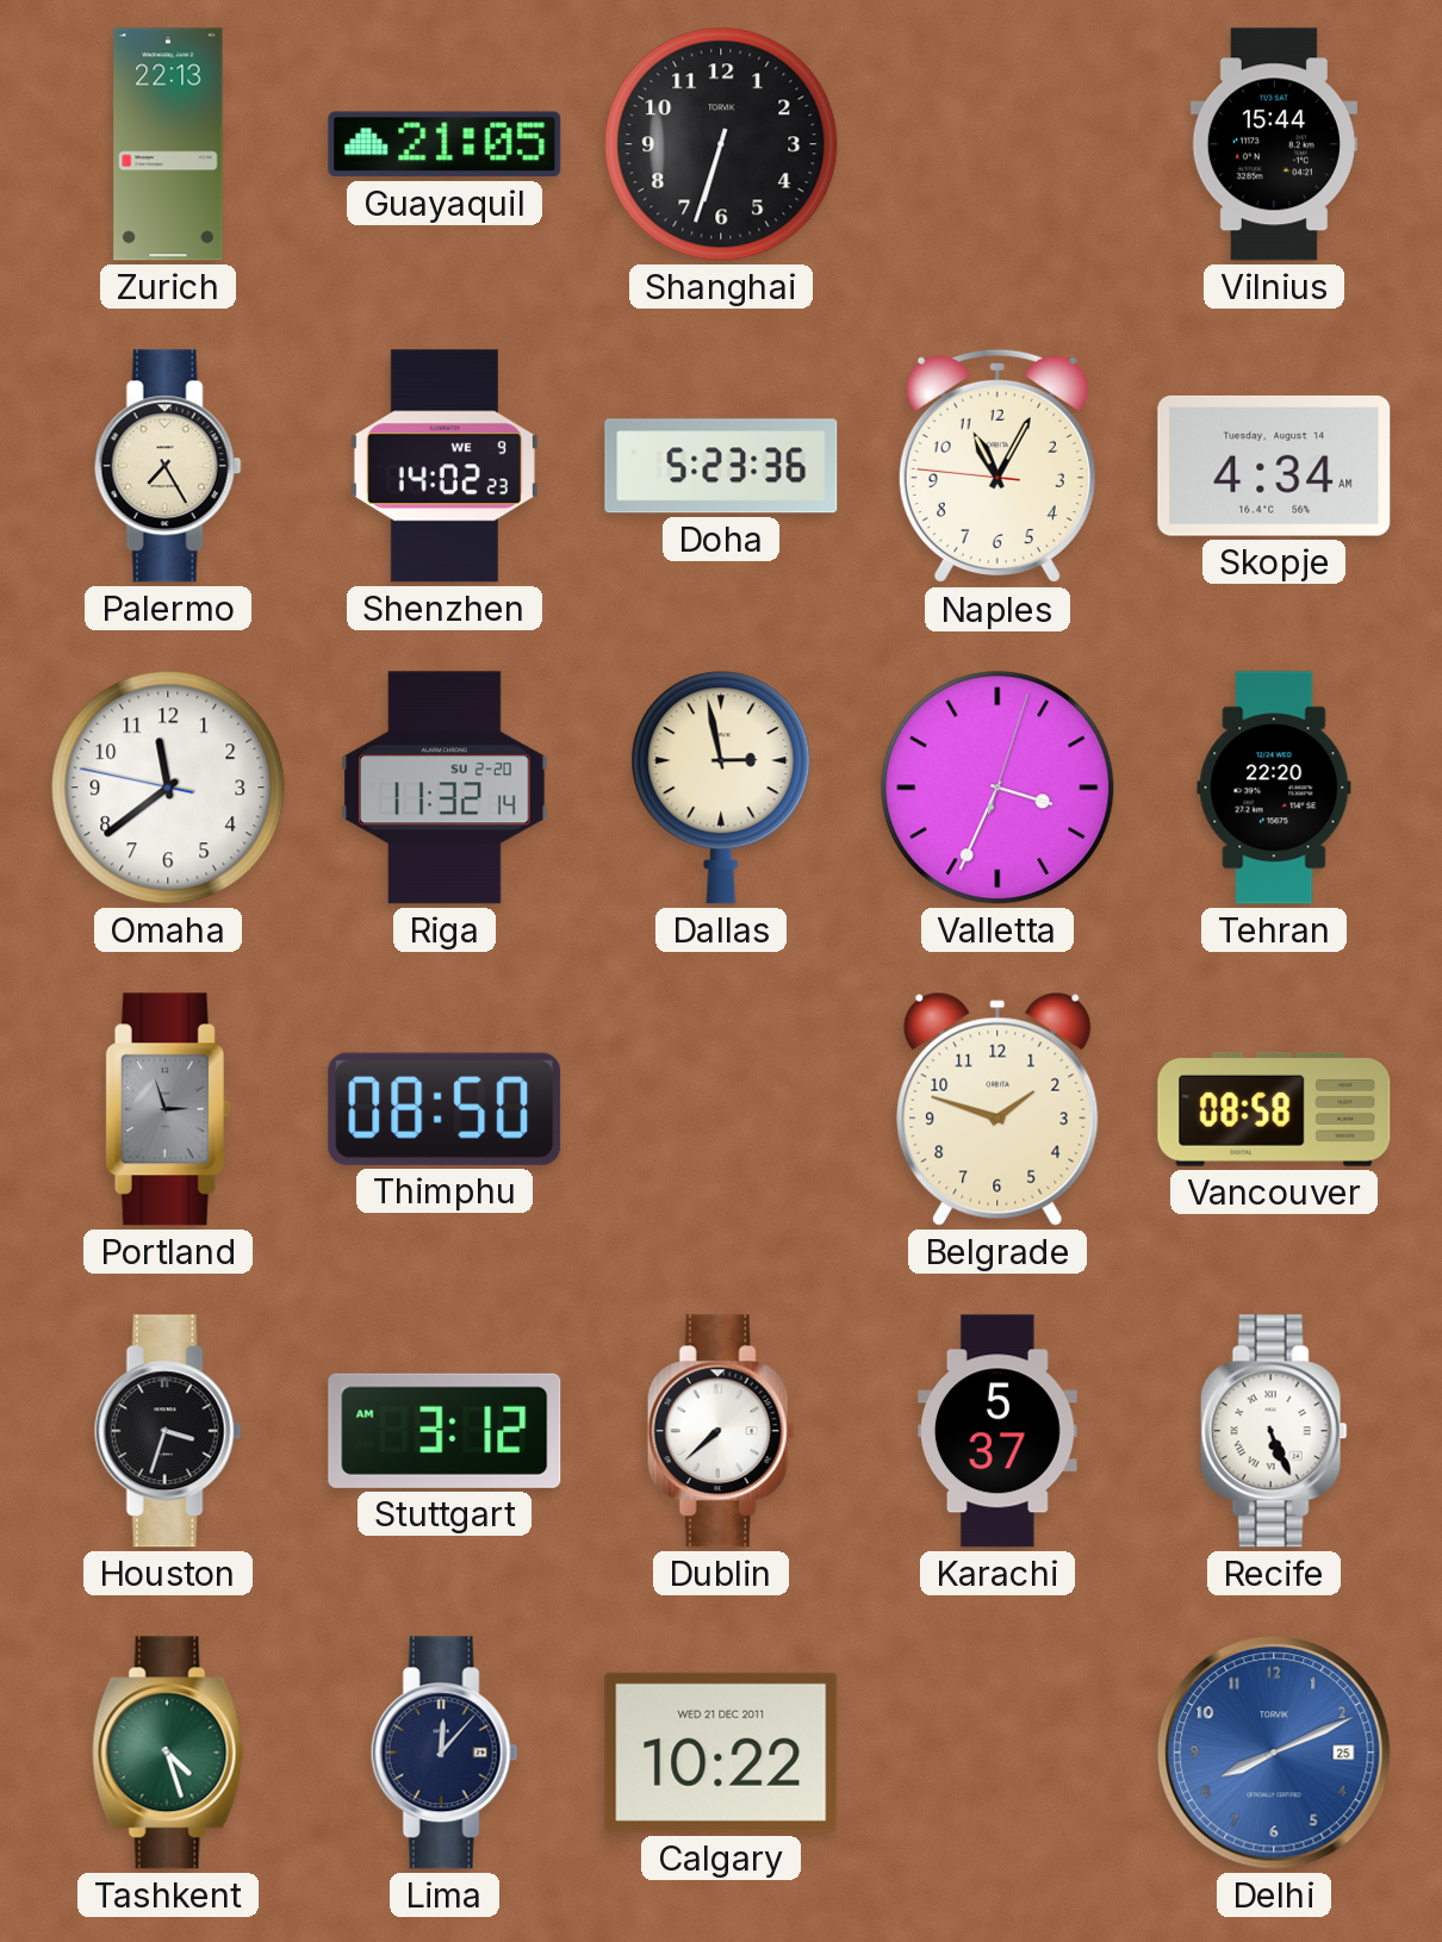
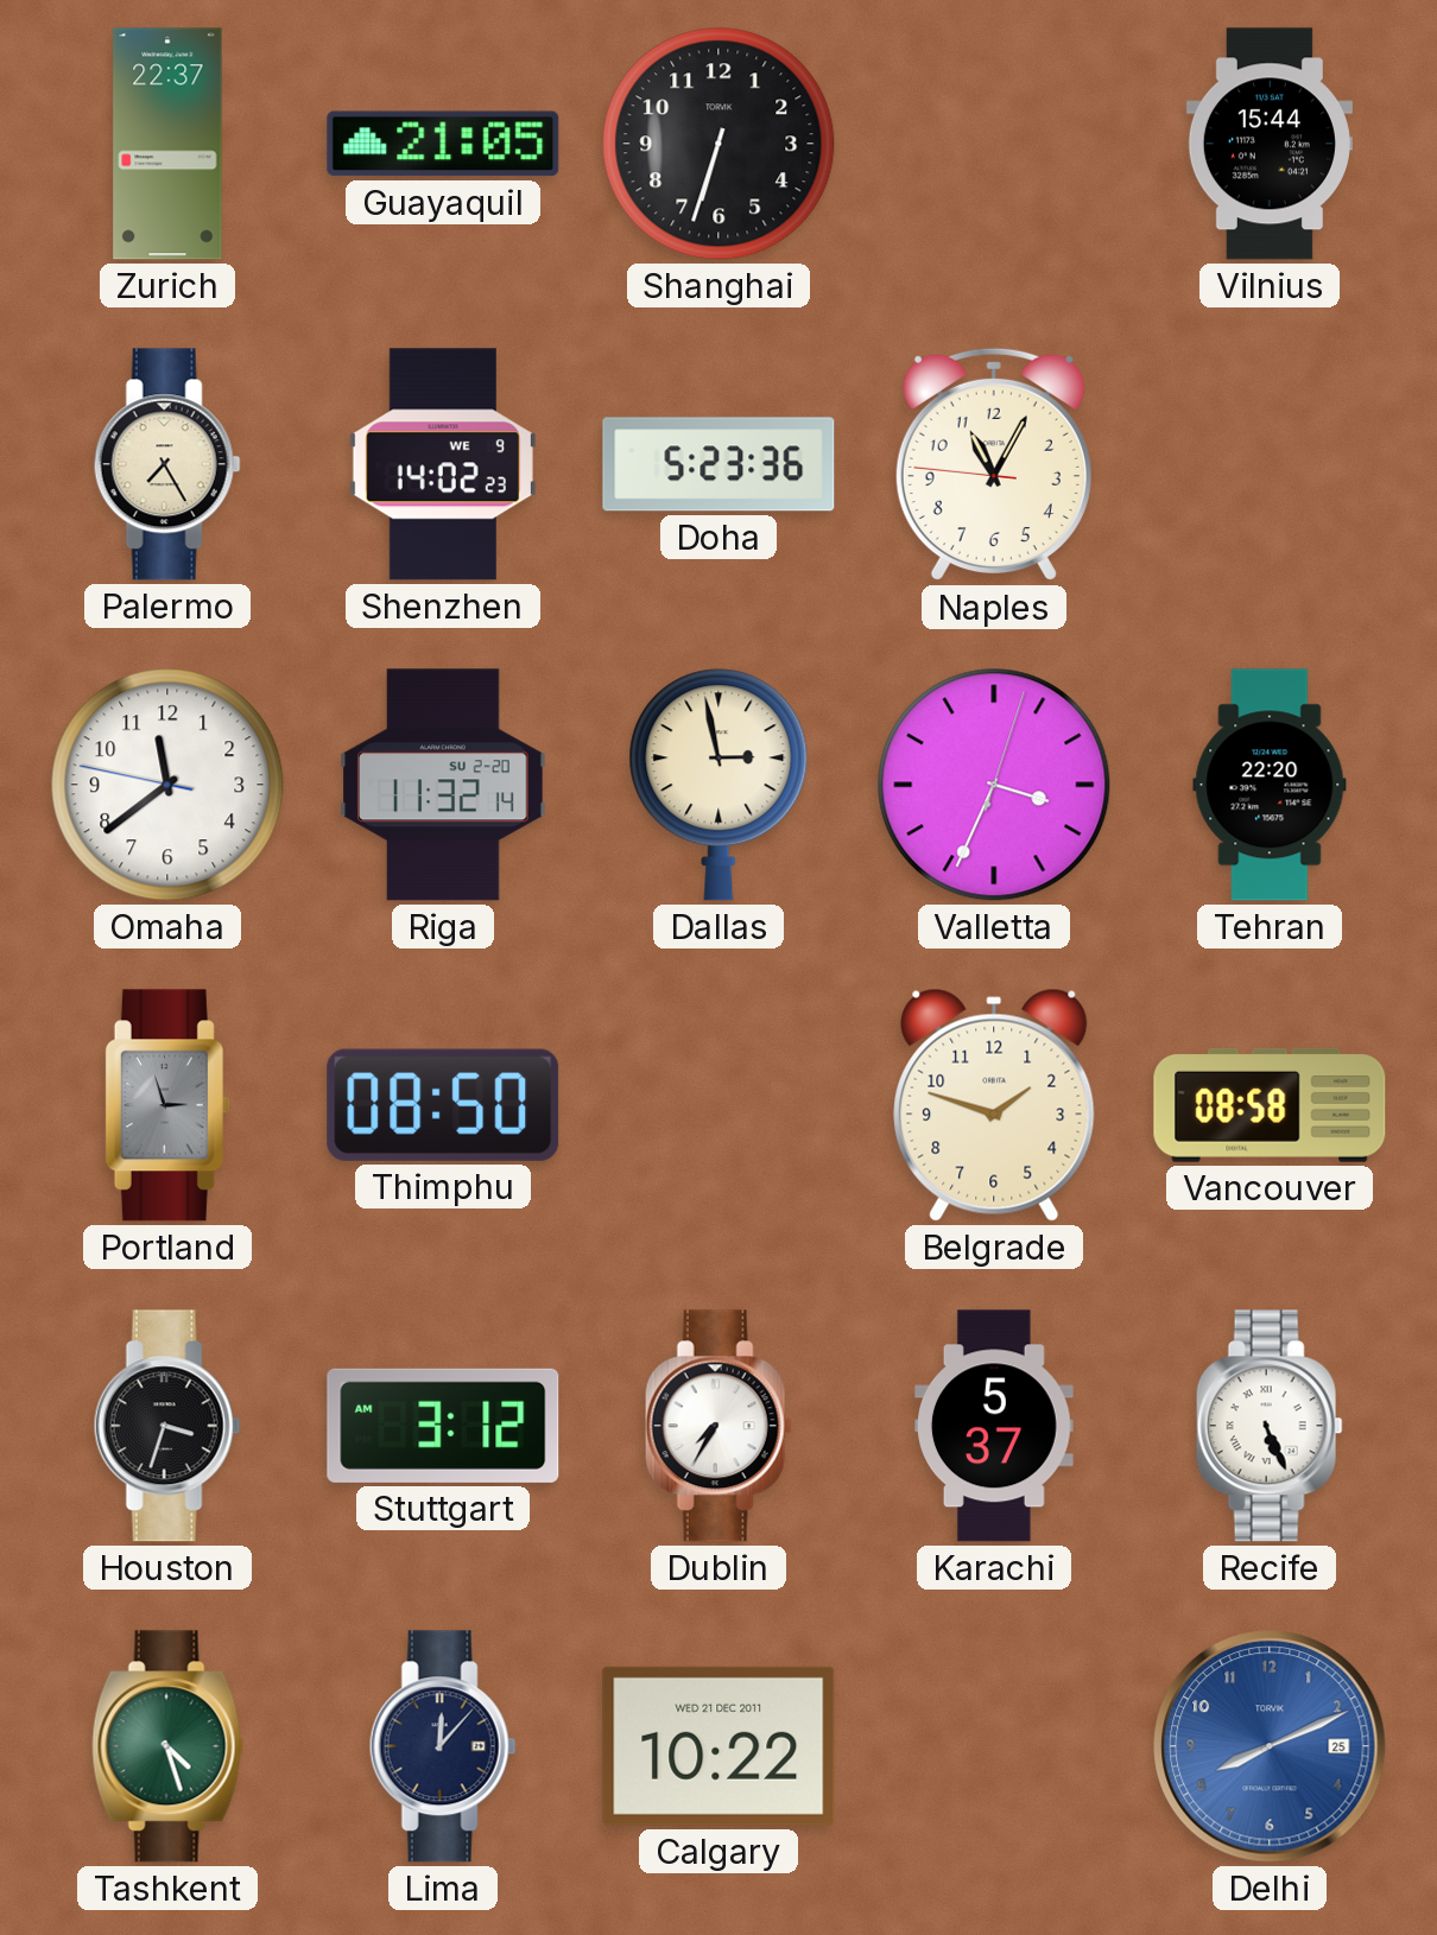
Zurich: 22:13 -> 22:37 (167, 144)
Skopje: 4:34 -> none (1274, 466)
Dublin: 7:38 -> 7:35 (719, 1426)
